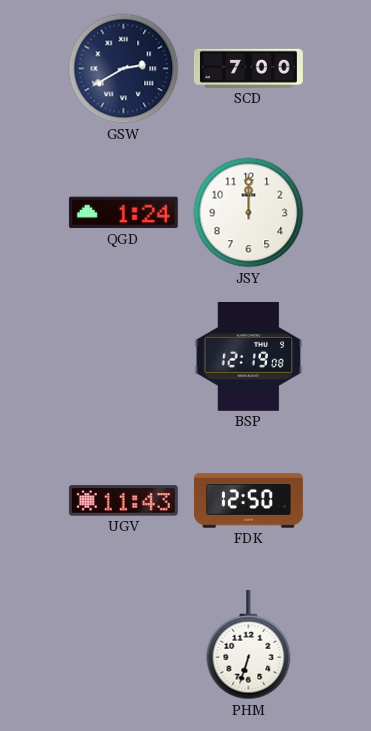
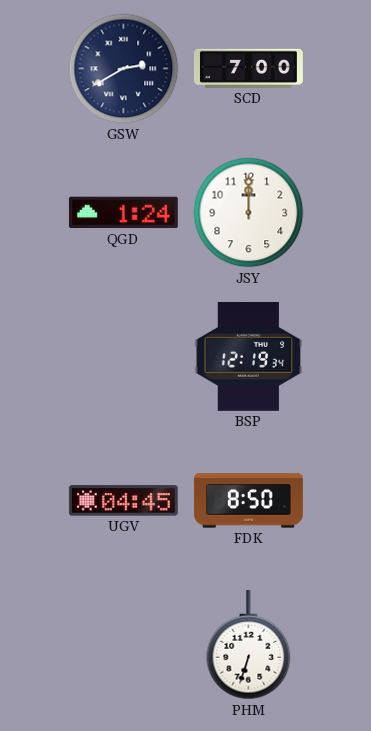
BSP: 12:19:08 -> 12:19:34 (249, 356)
UGV: 11:43 -> 04:45 (123, 501)
FDK: 12:50 -> 8:50 (249, 501)
